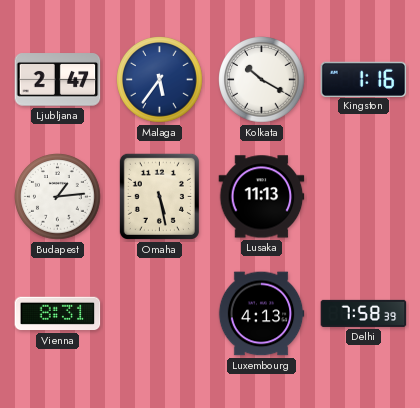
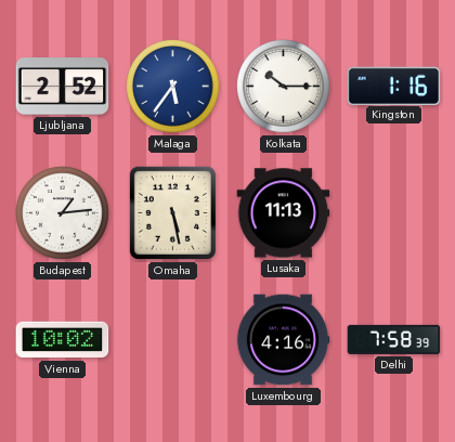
Ljubljana: 2:47 -> 2:52 (63, 87)
Kolkata: 10:20 -> 10:15 (284, 87)
Vienna: 8:31 -> 10:02 (63, 340)
Luxembourg: 4:13 -> 4:16 (283, 340)
